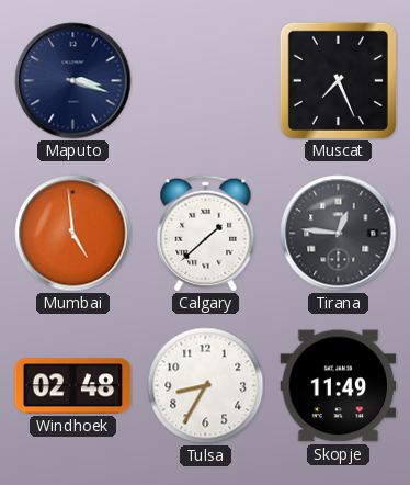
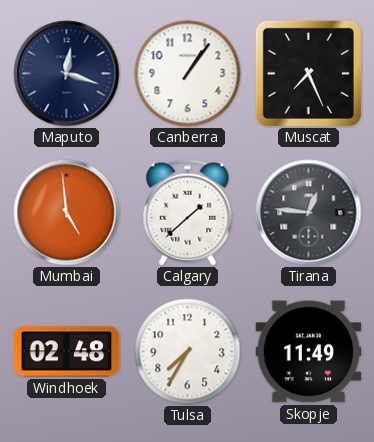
Maputo: 3:18 -> 12:18 (67, 74)
Canberra: none -> 1:06 (188, 74)
Tulsa: 8:35 -> 7:35 (188, 352)
